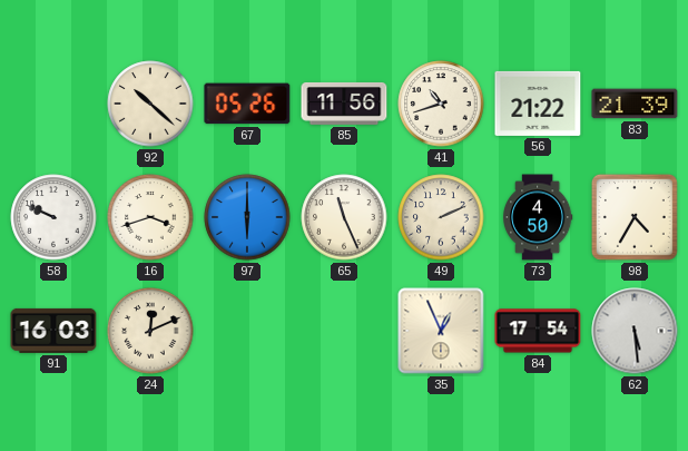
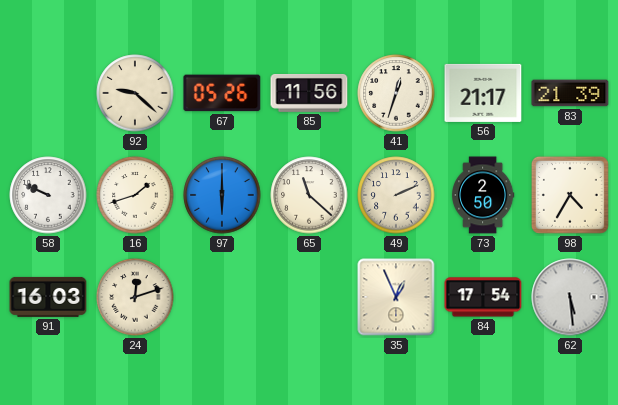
92: 10:22 -> 9:22 (135, 93)
41: 10:42 -> 12:33 (396, 93)
56: 21:22 -> 21:17 (483, 93)
16: 3:42 -> 1:42 (135, 195)
65: 11:26 -> 11:22 (309, 195)
73: 4:50 -> 2:50 (484, 195)
24: 12:11 -> 12:12 (135, 297)
